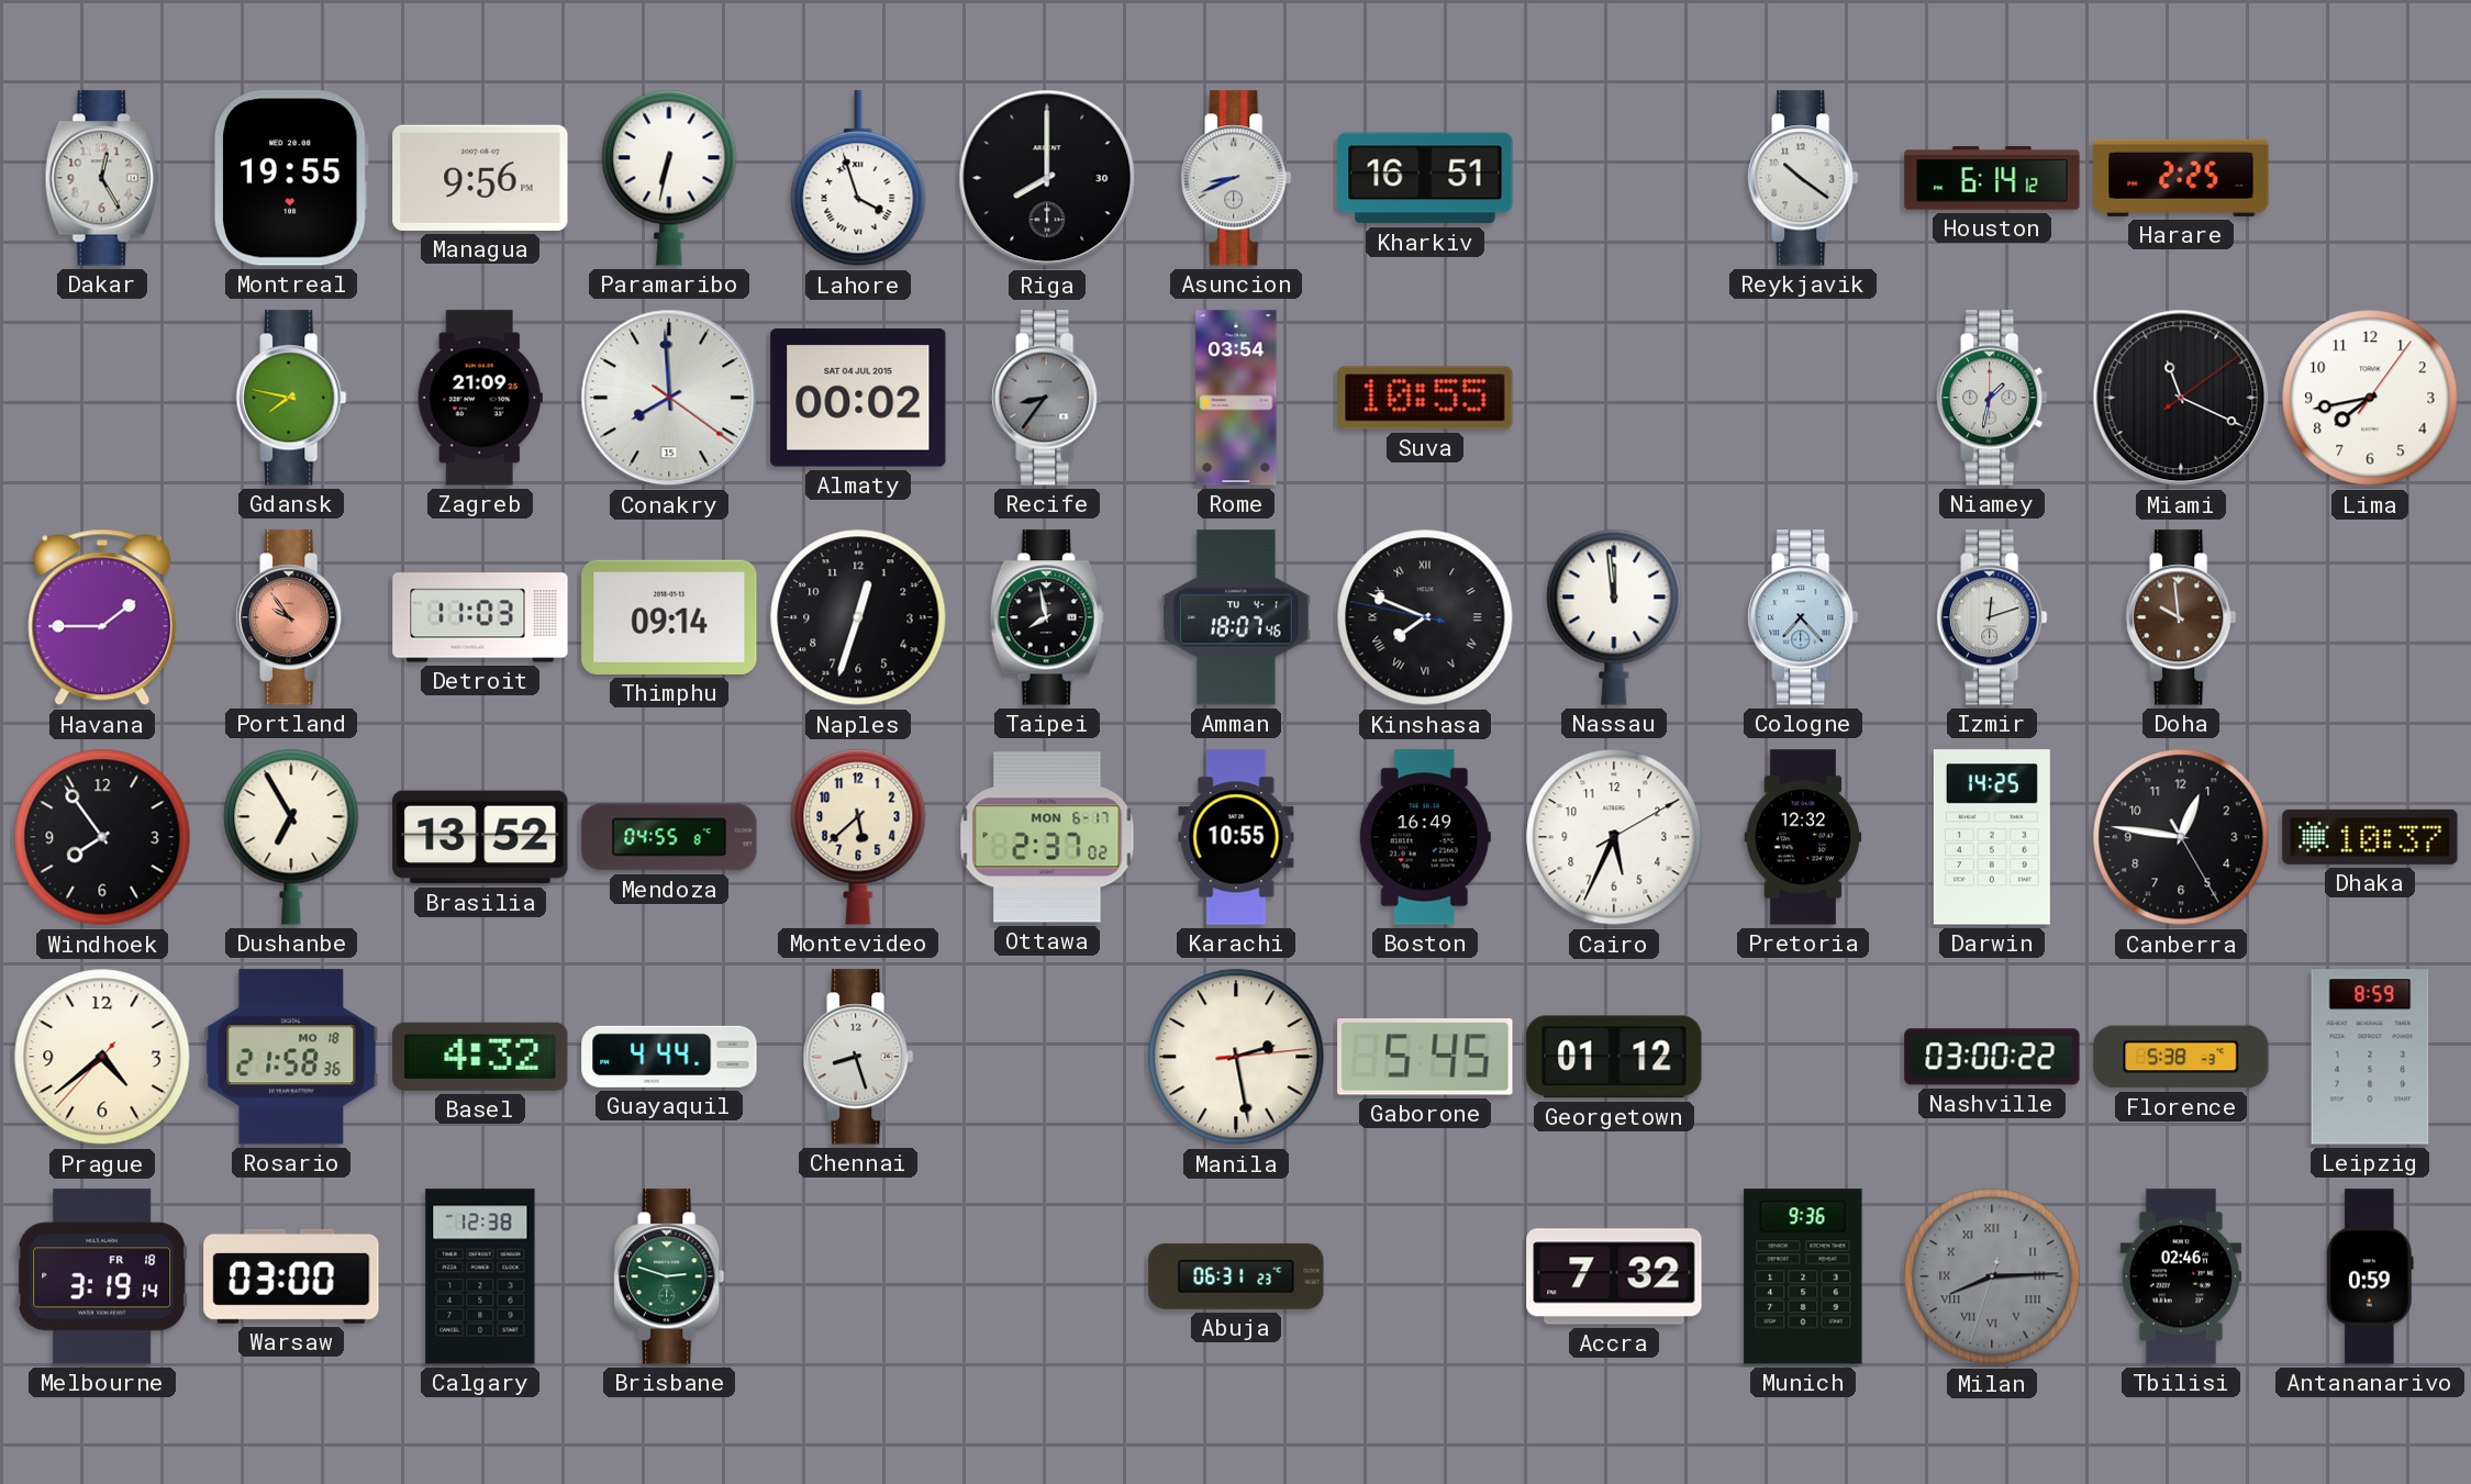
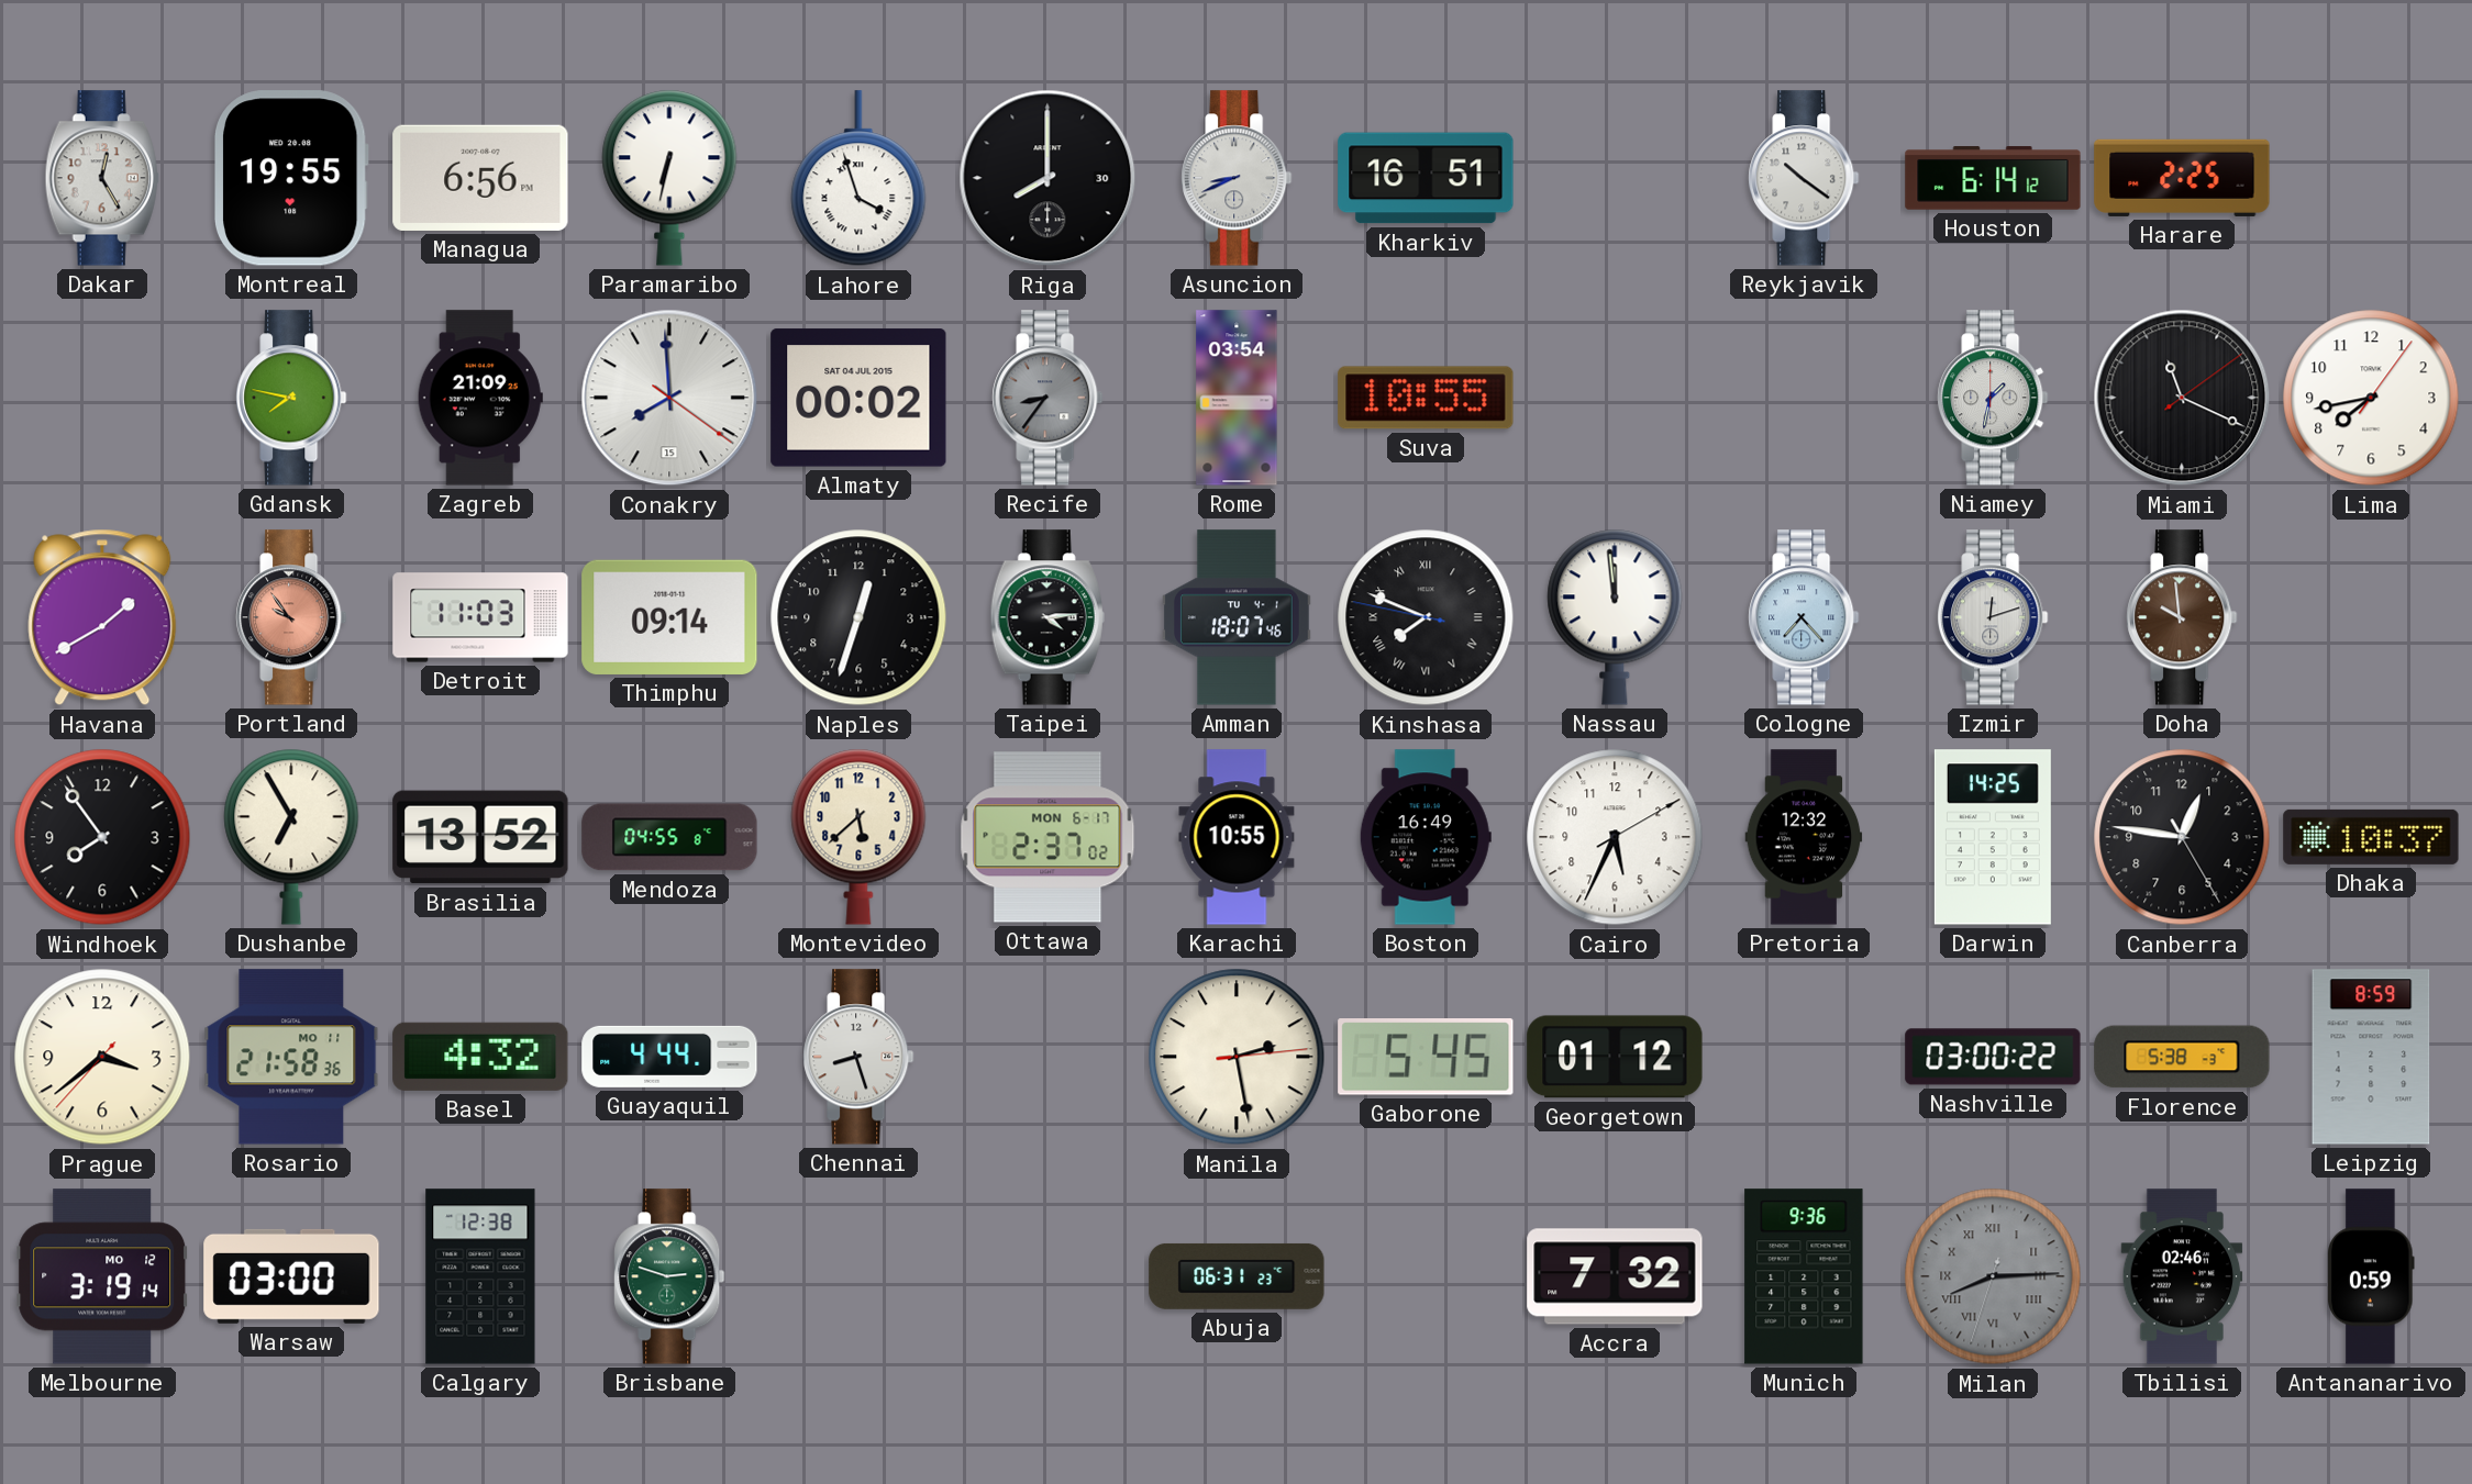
Managua: 9:56 -> 6:56 (480, 178)
Havana: 1:45 -> 1:40 (102, 617)
Taipei: 7:58 -> 4:14 (1047, 617)
Prague: 4:38 -> 3:38 (102, 1057)
Rosario date: MO 18 -> MO 11 (291, 1057)
Melbourne date: FR 18 -> MO 12 (102, 1276)
